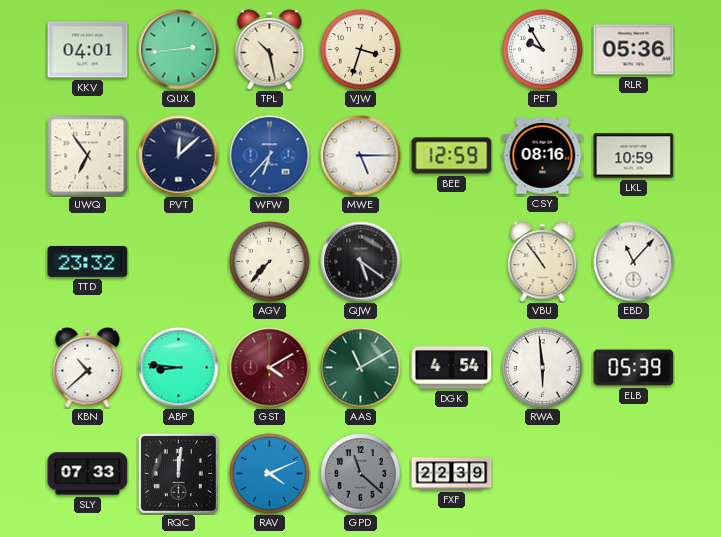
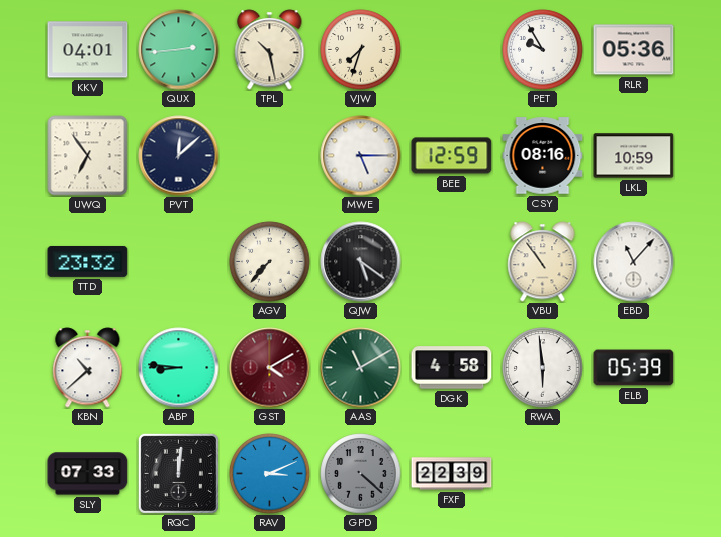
VJW: 3:33 -> 7:33 (361, 50)
WFW: 6:37 -> none (270, 156)
DGK: 4:54 -> 4:58 (452, 368)
RAV: 4:11 -> 3:11 (270, 474)
GPD: 11:22 -> 4:22 (361, 474)
